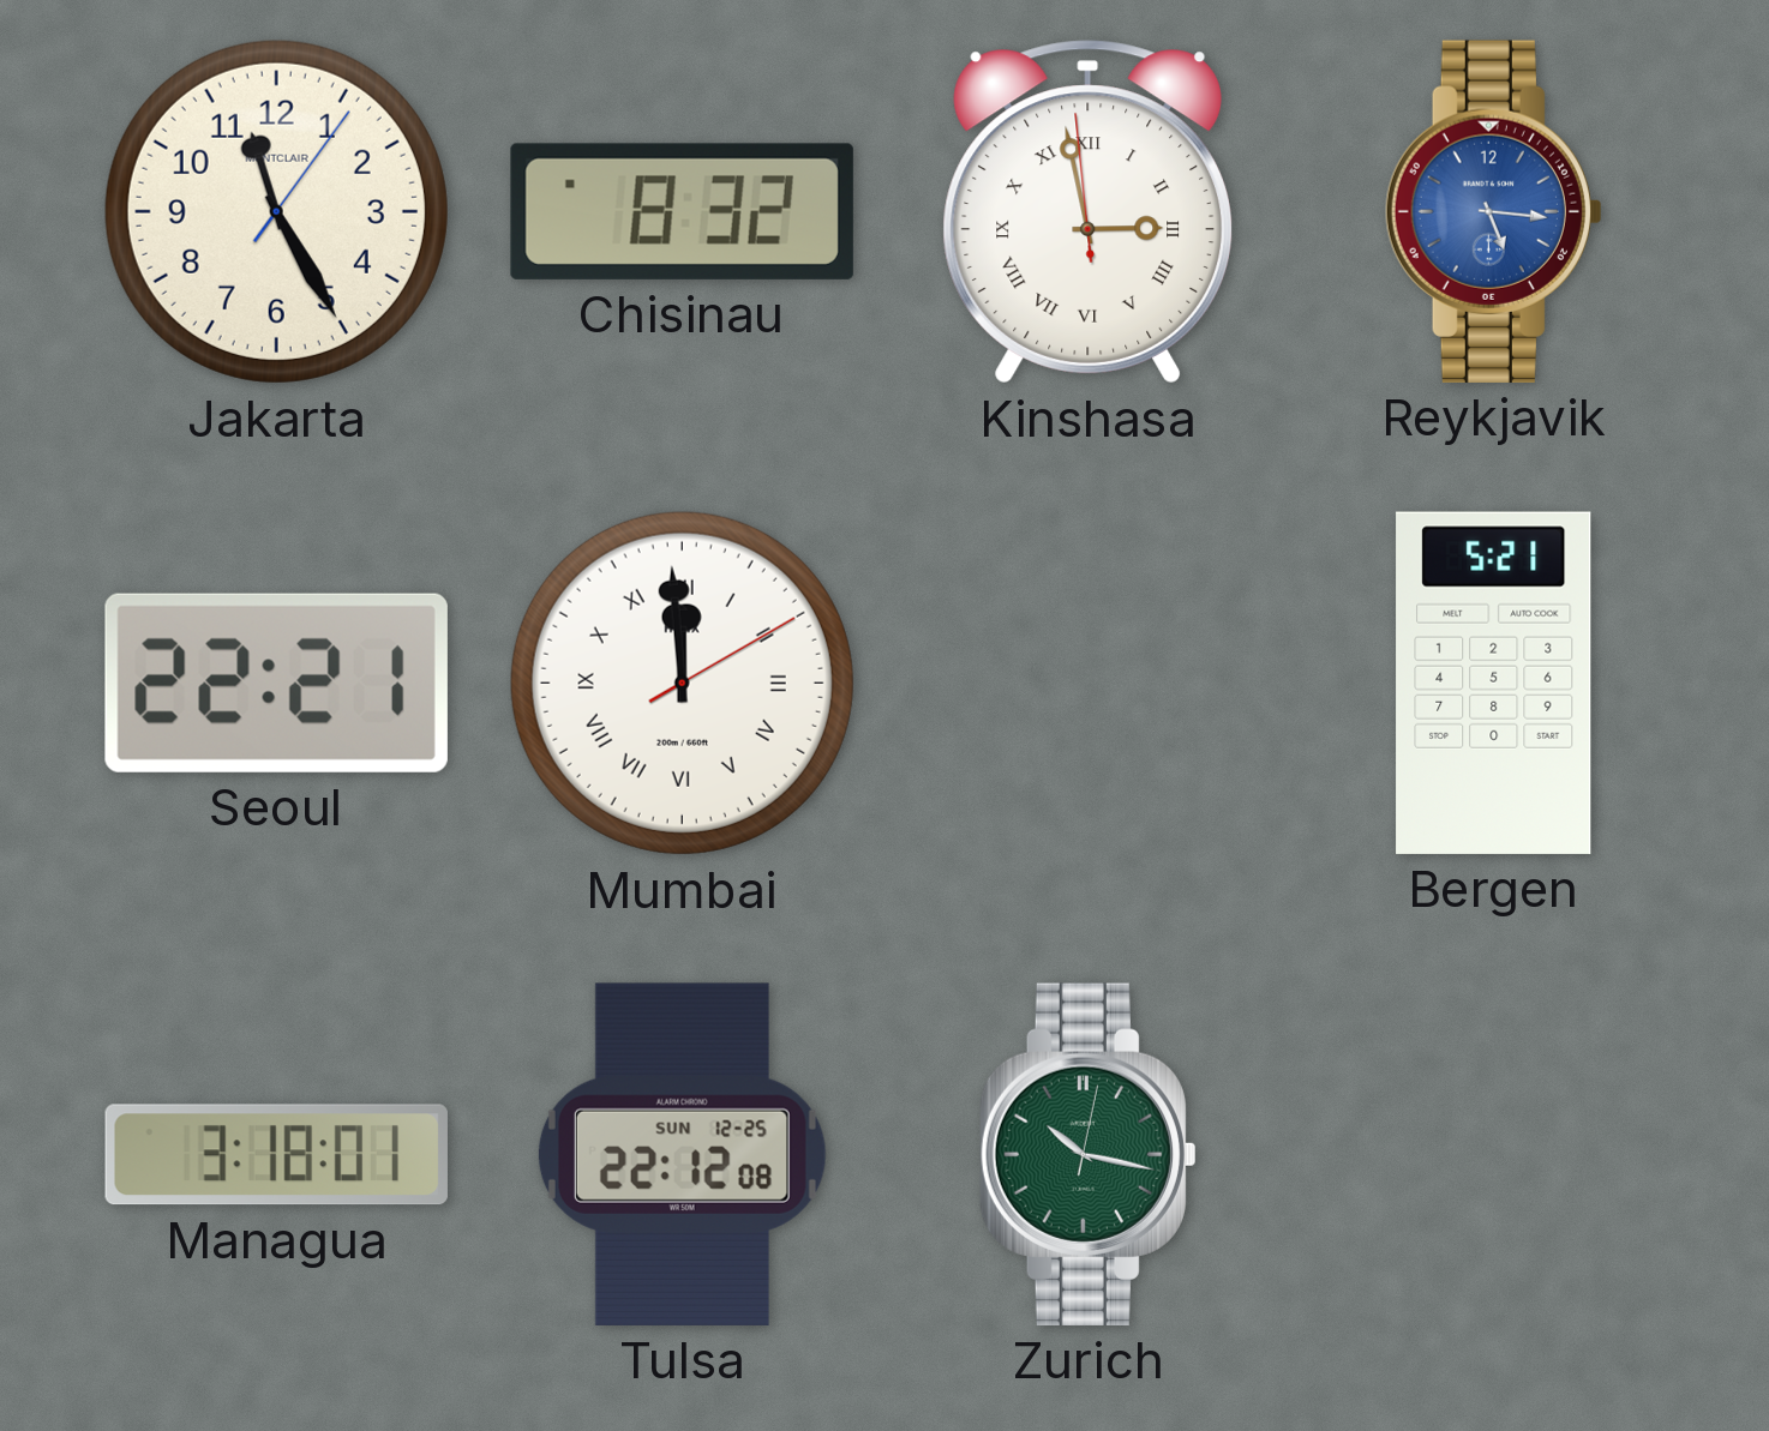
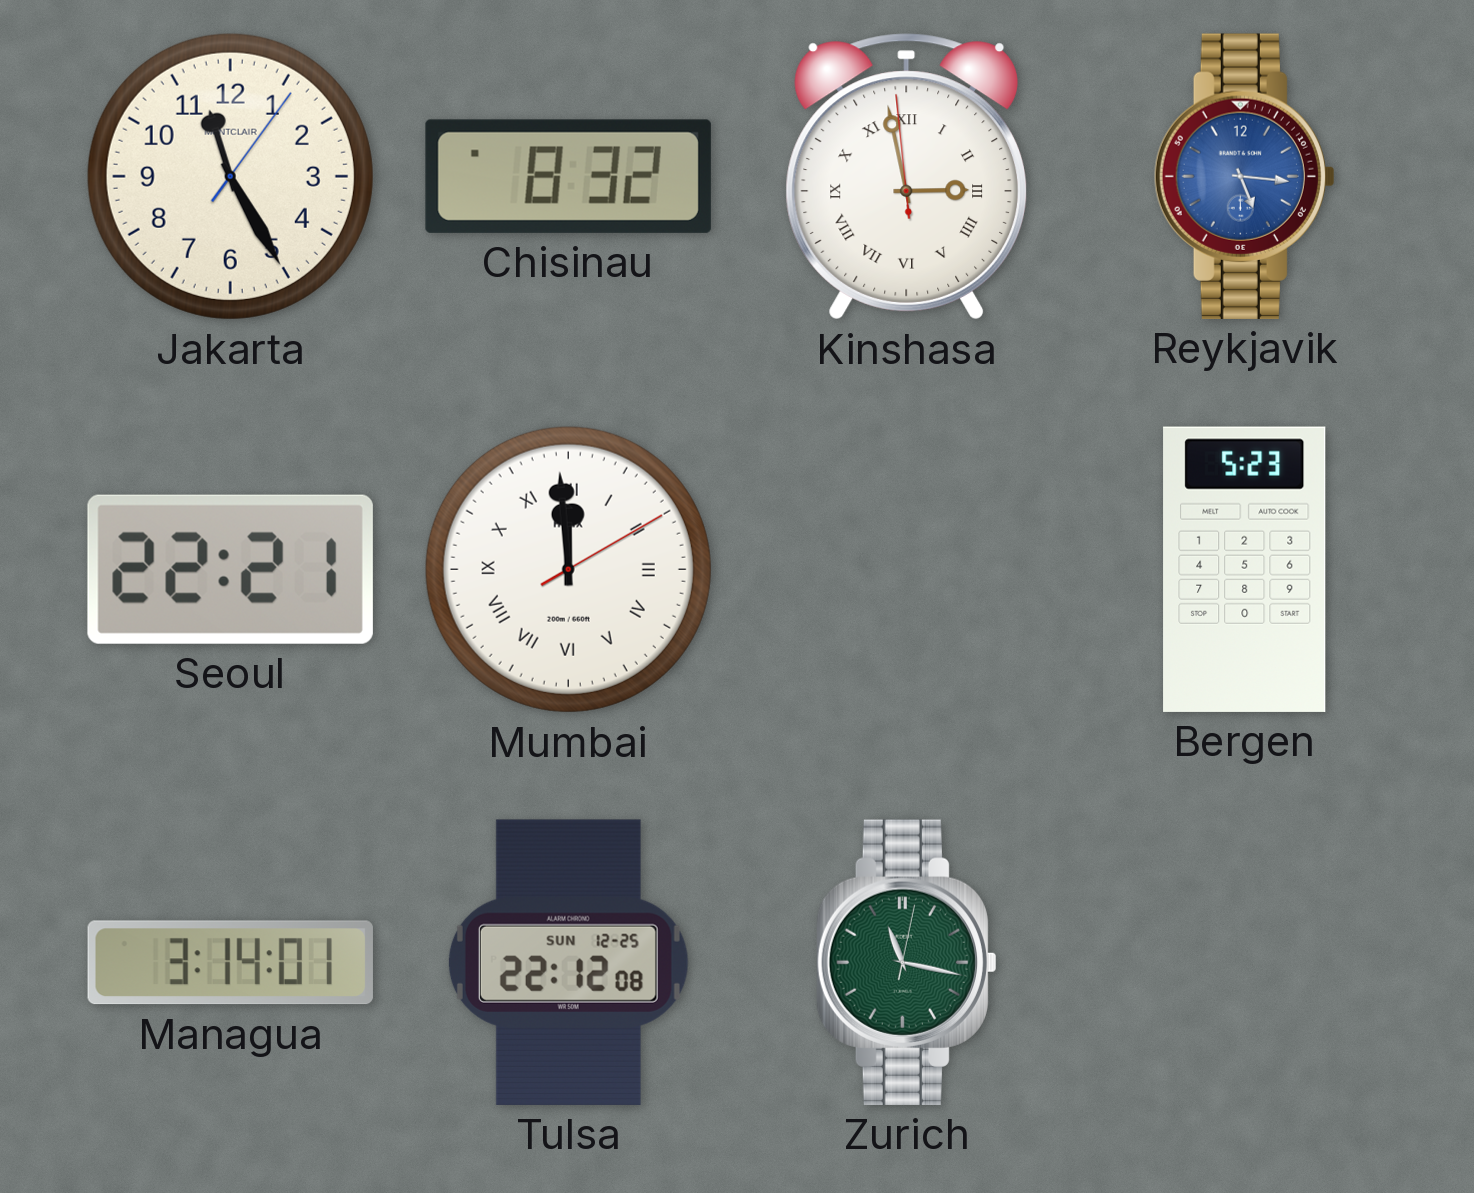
Bergen: 5:21 -> 5:23 (1245, 569)
Managua: 3:18 -> 3:14 (230, 963)
Zurich: 10:17 -> 11:17 (906, 962)
